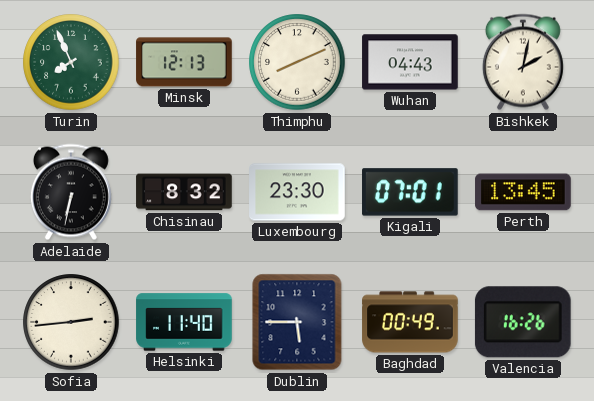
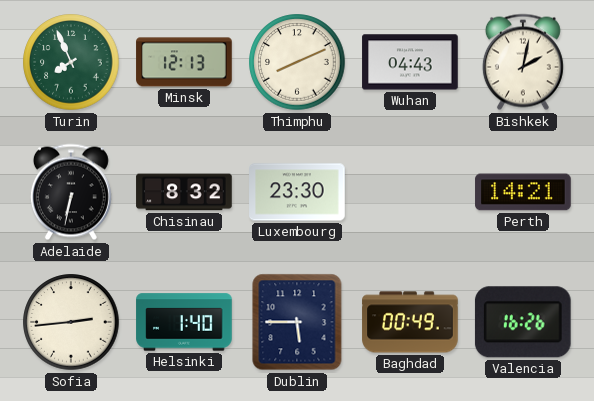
Kigali: 07:01 -> none (410, 192)
Perth: 13:45 -> 14:21 (523, 192)
Helsinki: 11:40 -> 1:40 (184, 322)
